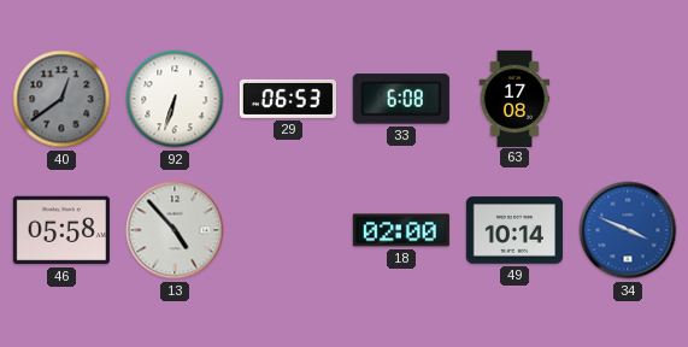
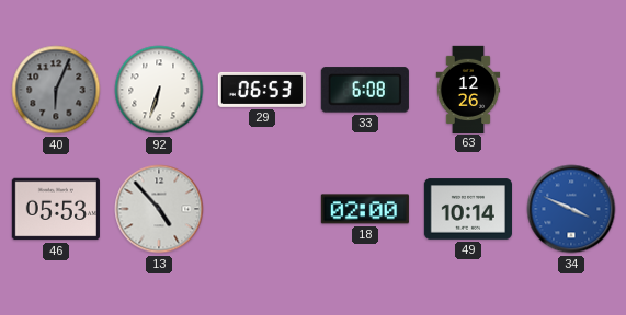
40: 12:39 -> 6:04 (56, 90)
63: 17:08 -> 12:26 (468, 89)
46: 05:58 -> 05:53 (56, 209)
